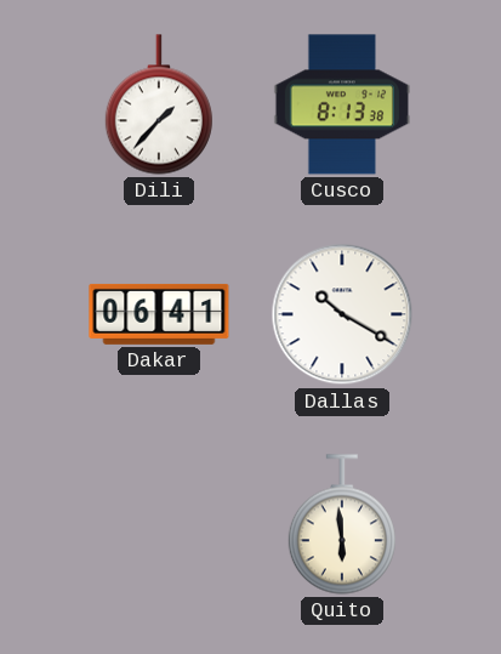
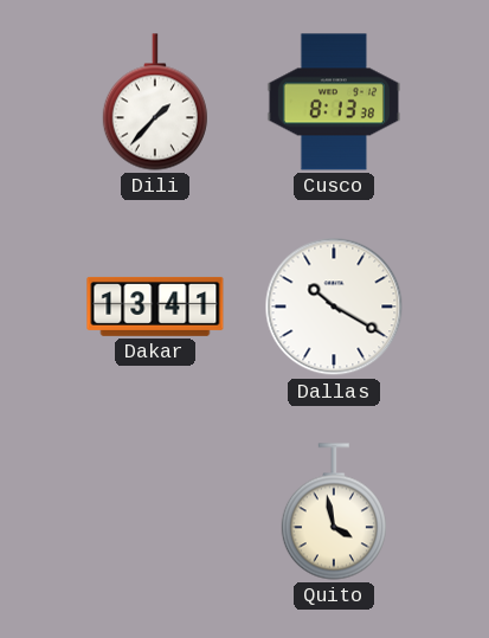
Dakar: 06:41 -> 13:41 (155, 307)
Quito: 5:59 -> 3:58 (334, 511)
